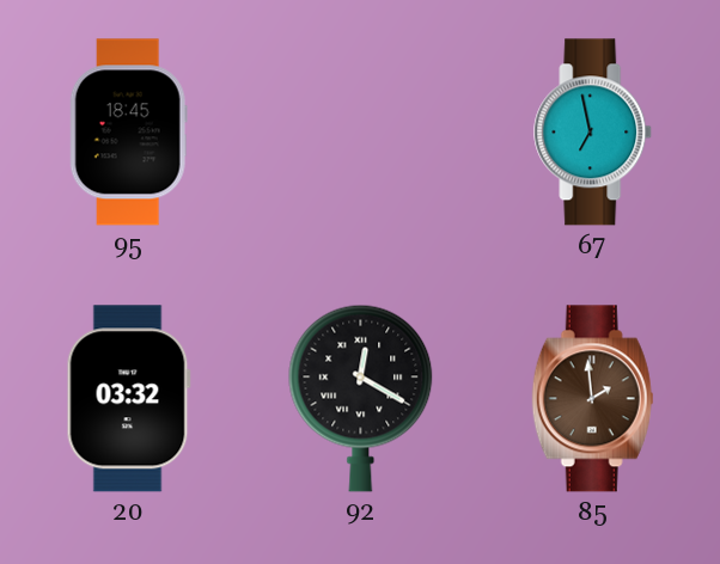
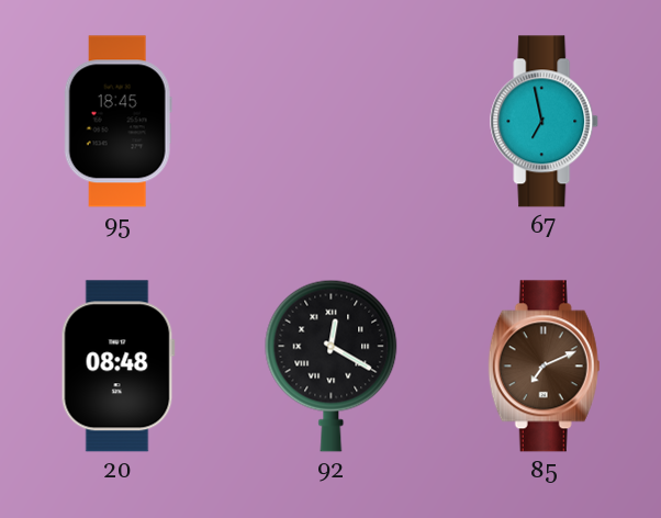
20: 03:32 -> 08:48 (117, 367)
85: 1:59 -> 7:11 (545, 367)
